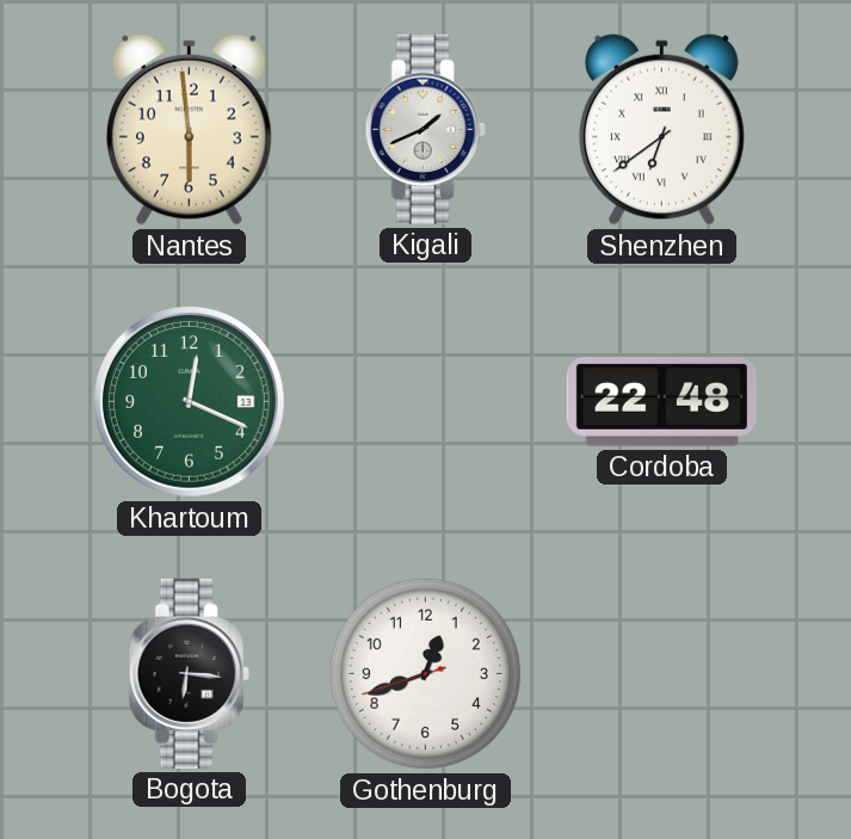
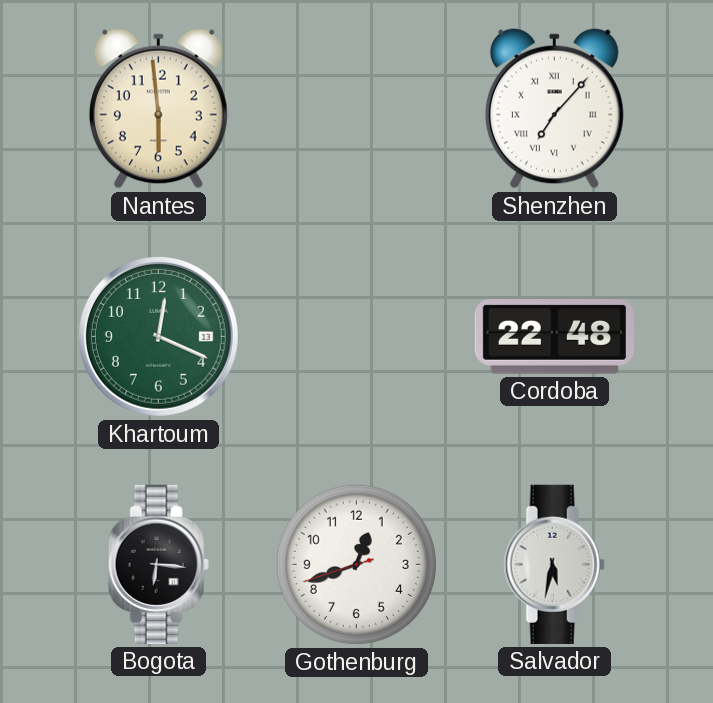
Kigali: 1:41 -> none (425, 129)
Shenzhen: 6:39 -> 7:07 (554, 109)
Salvador: none -> 5:32 (554, 564)
